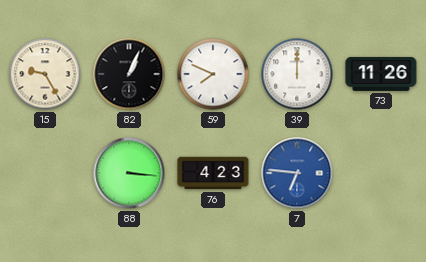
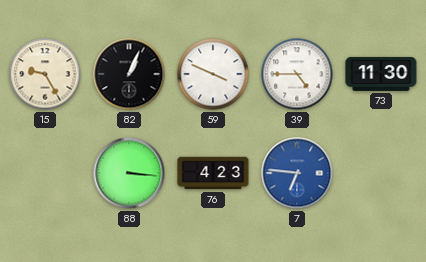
59: 7:49 -> 3:49 (213, 74)
39: 12:00 -> 4:45 (297, 74)
73: 11:26 -> 11:30 (381, 74)
